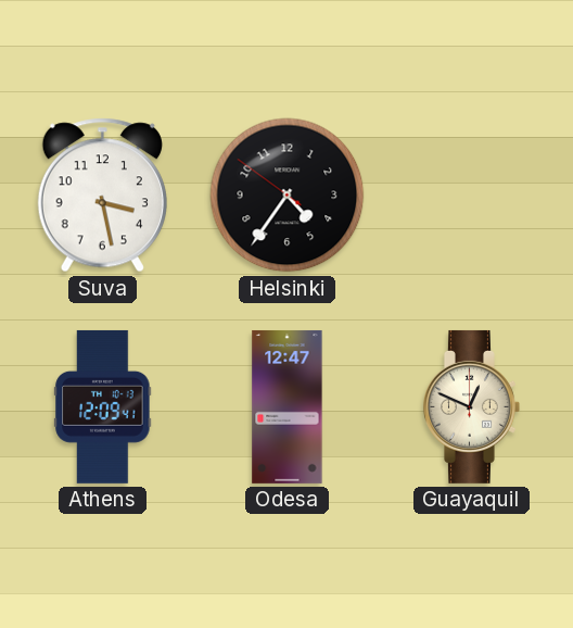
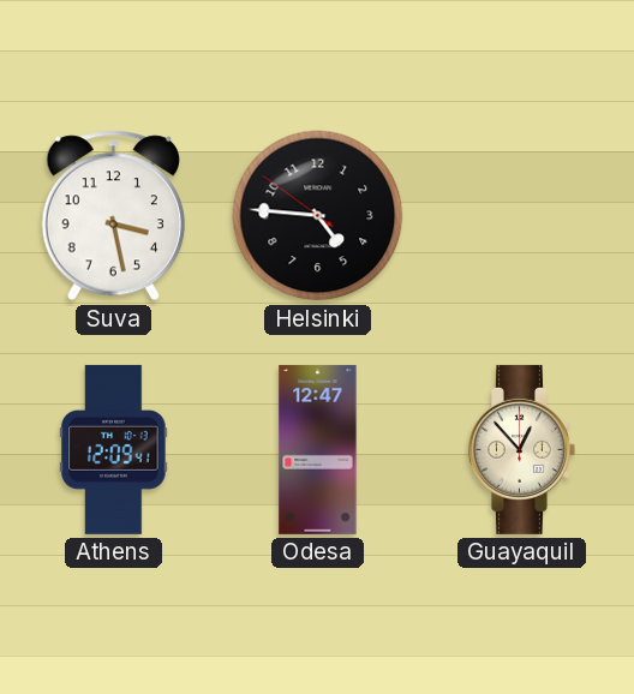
Helsinki: 4:35 -> 4:45 (318, 216)
Guayaquil: 12:49 -> 12:53 (521, 449)
